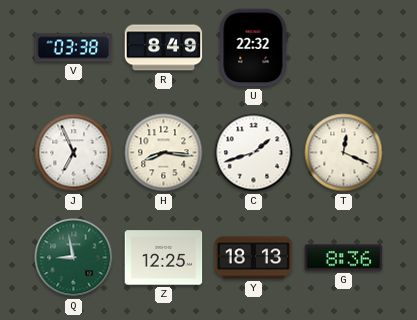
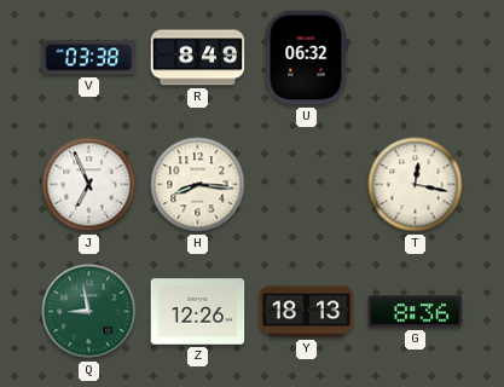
U: 22:32 -> 06:32 (306, 58)
C: 1:42 -> none (254, 153)
T: 12:19 -> 12:17 (416, 185)
Z: 12:25 -> 12:26 (198, 312)
